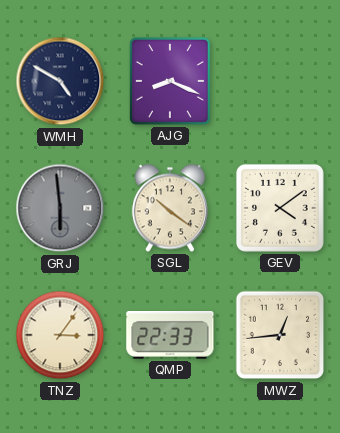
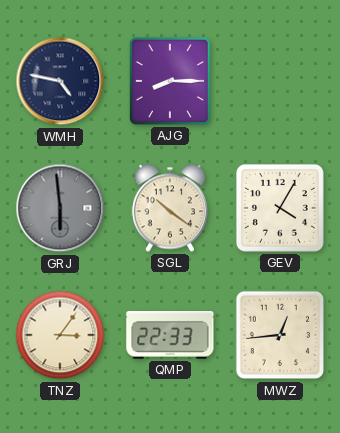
WMH: 4:50 -> 4:47 (60, 81)
AJG: 8:19 -> 8:15 (170, 81)
GEV: 4:09 -> 4:05 (280, 208)
